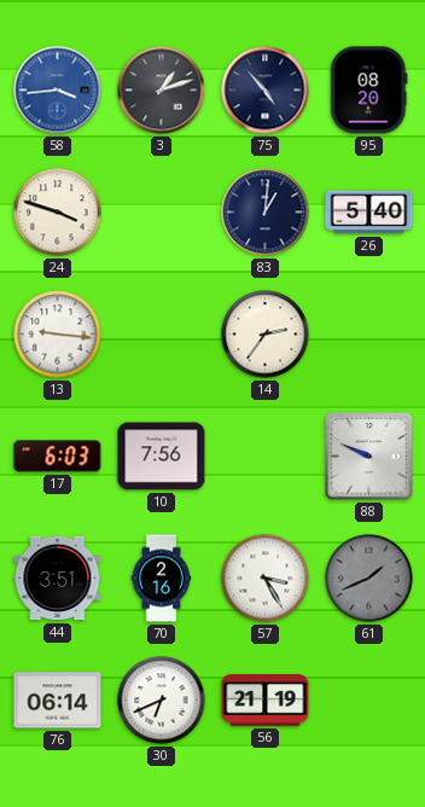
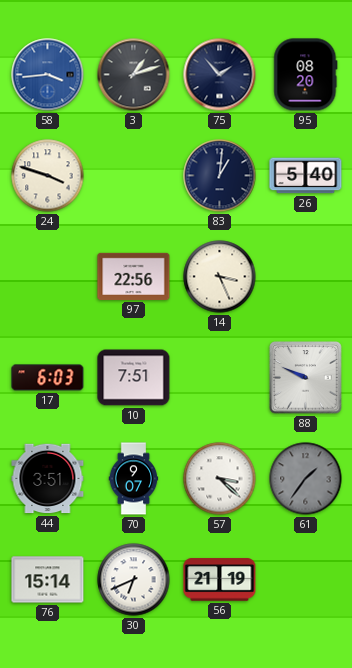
75: 4:53 -> 1:53 (220, 75)
13: 9:16 -> none (58, 335)
97: none -> 22:56 (134, 276)
14: 2:36 -> 3:26 (220, 277)
10: 7:56 -> 7:51 (134, 378)
70: 2:16 -> 9:07 (134, 479)
57: 3:25 -> 3:22 (220, 479)
61: 1:41 -> 1:36 (306, 479)
76: 06:14 -> 15:14 (48, 580)
